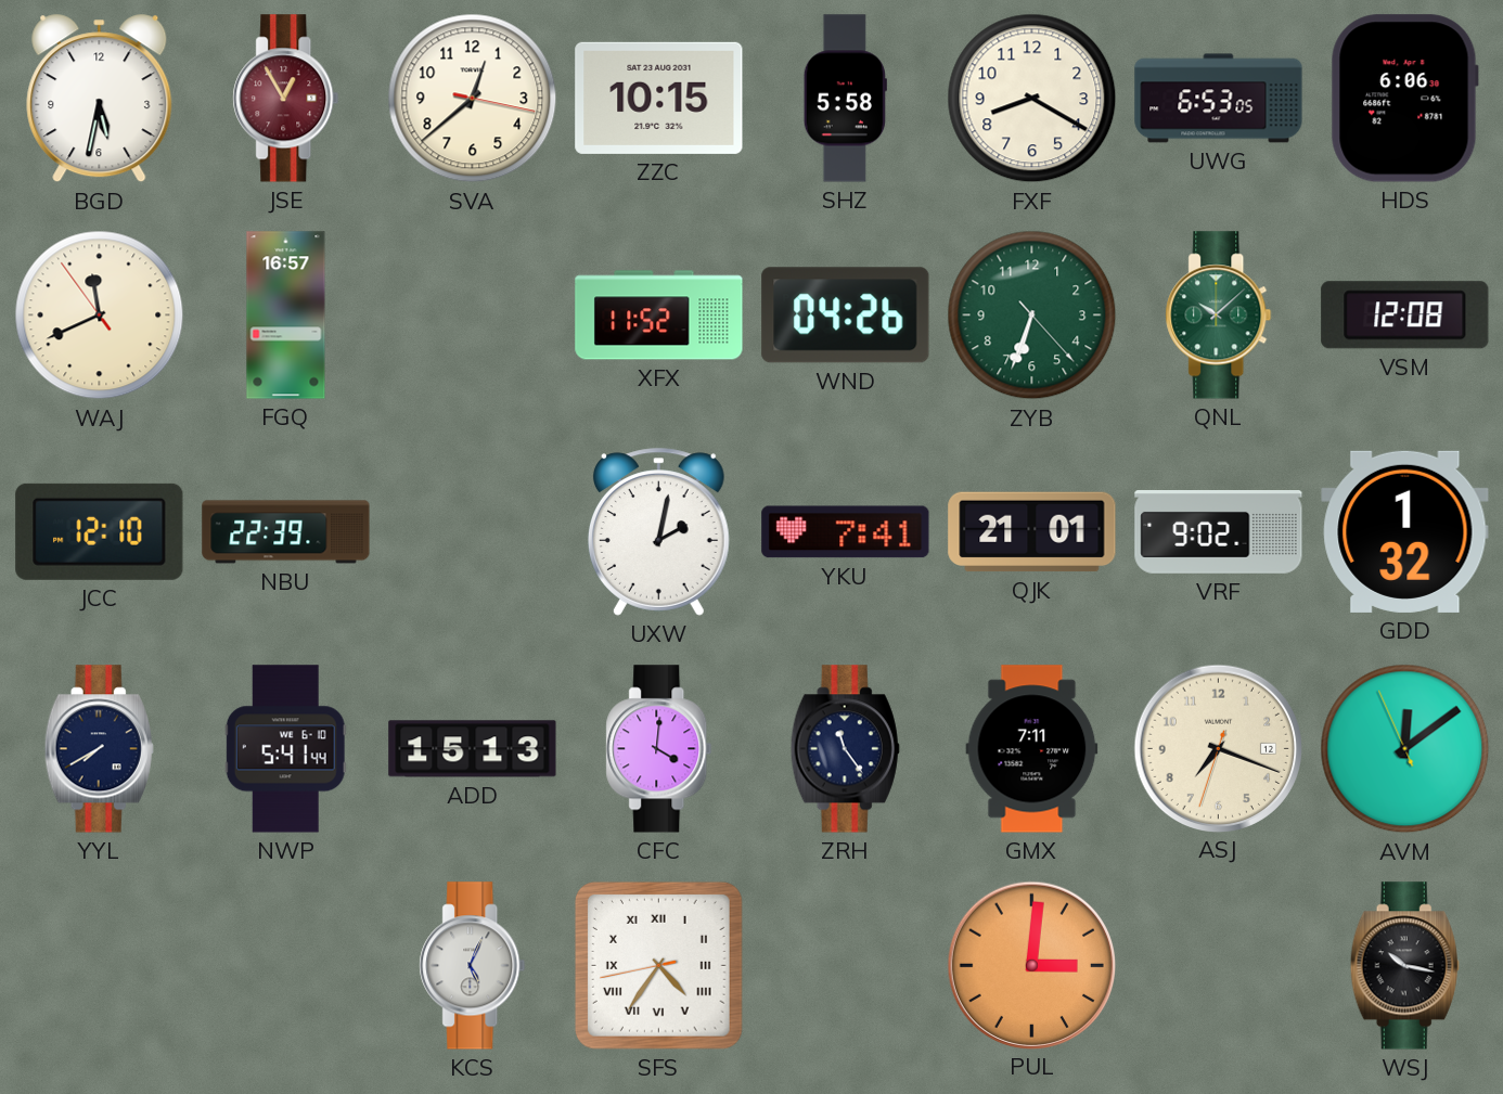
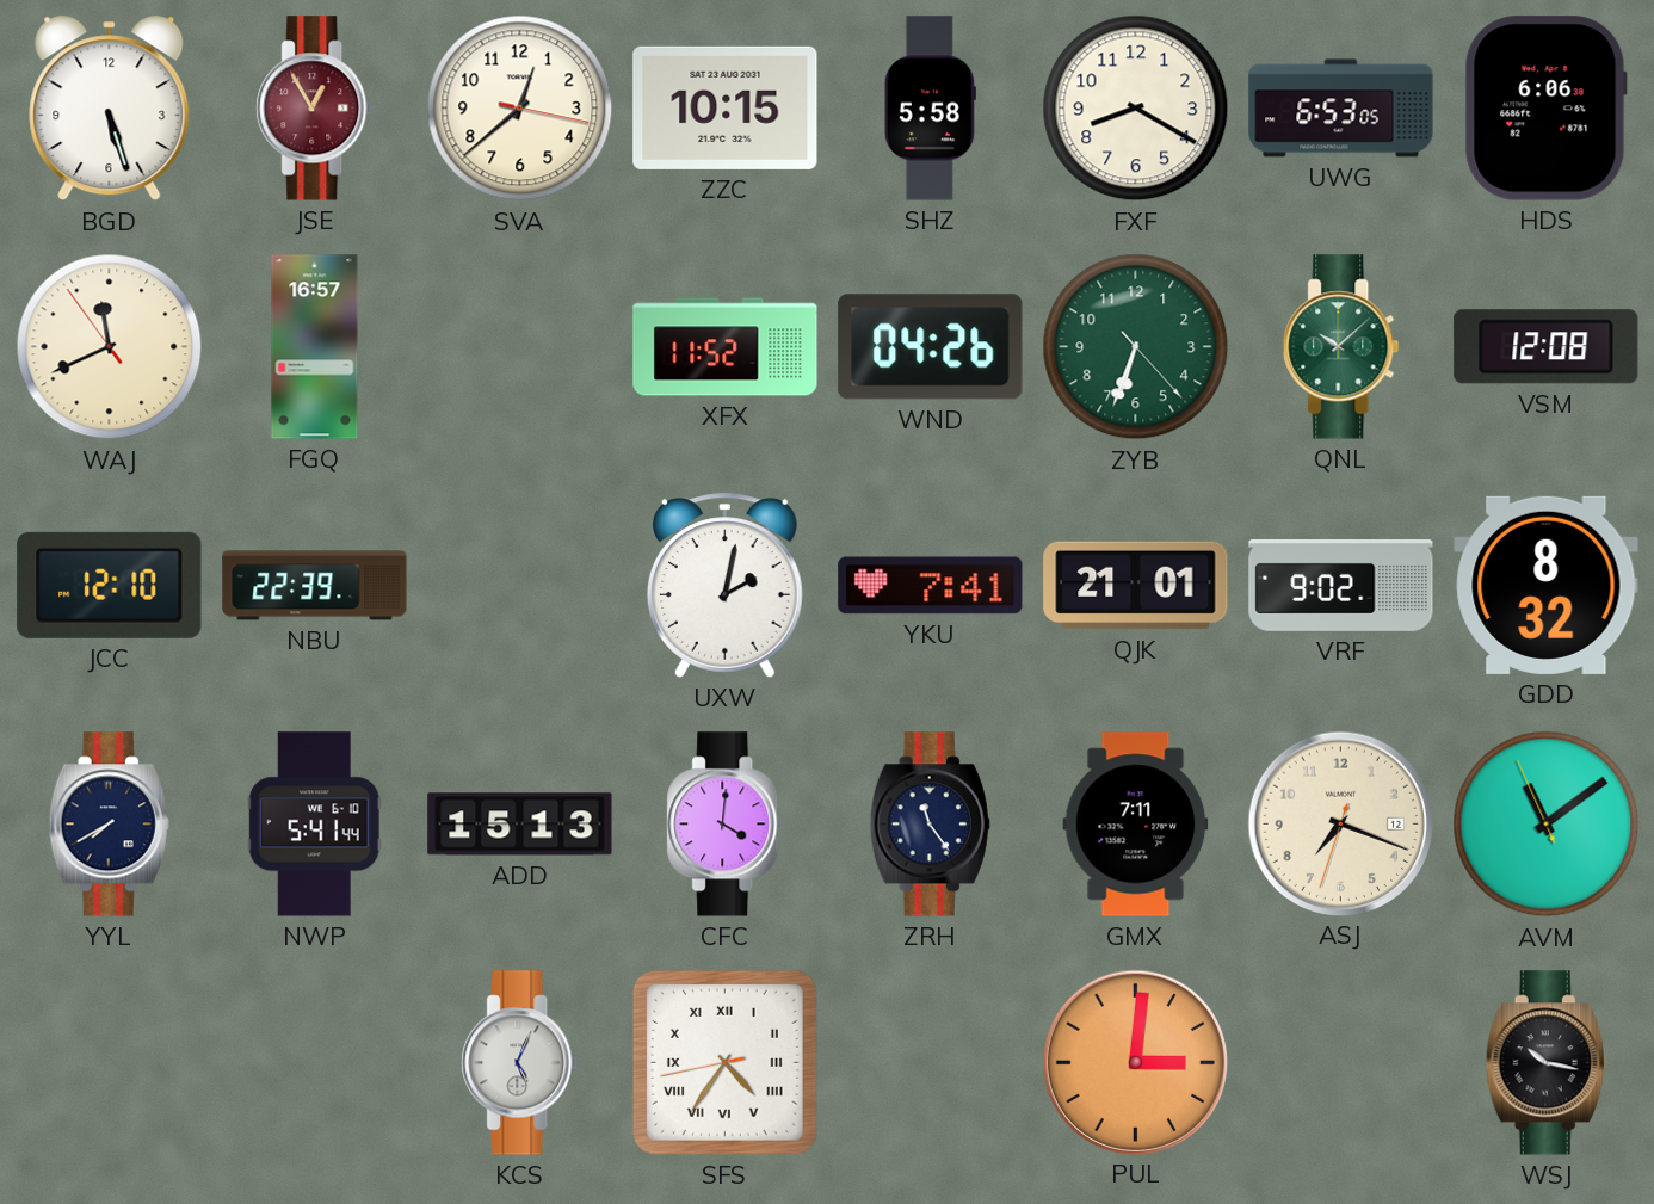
BGD: 5:32 -> 5:27 (110, 109)
GDD: 1:32 -> 8:32 (1547, 585)
AVM: 12:08 -> 11:08 (1547, 825)
